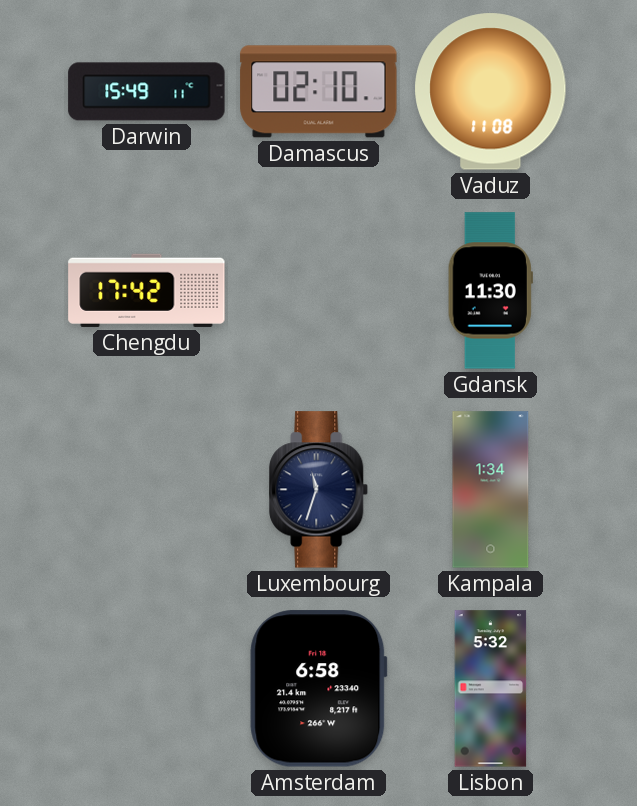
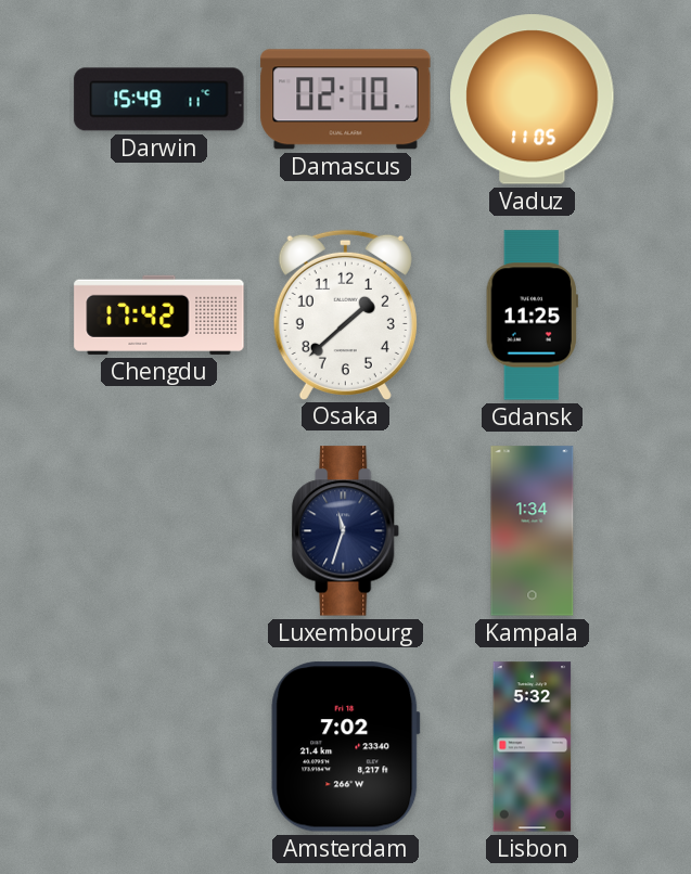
Vaduz: 11:08 -> 11:05 (533, 100)
Osaka: none -> 1:38 (345, 314)
Gdansk: 11:30 -> 11:25 (532, 316)
Amsterdam: 6:58 -> 7:02 (346, 747)
